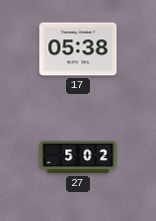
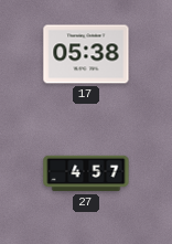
27: 5:02 -> 4:57 (86, 173)
